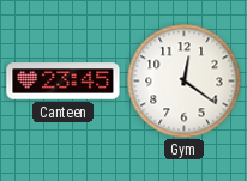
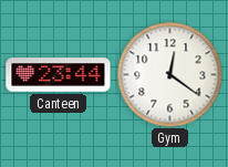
Canteen: 23:45 -> 23:44 (59, 75)
